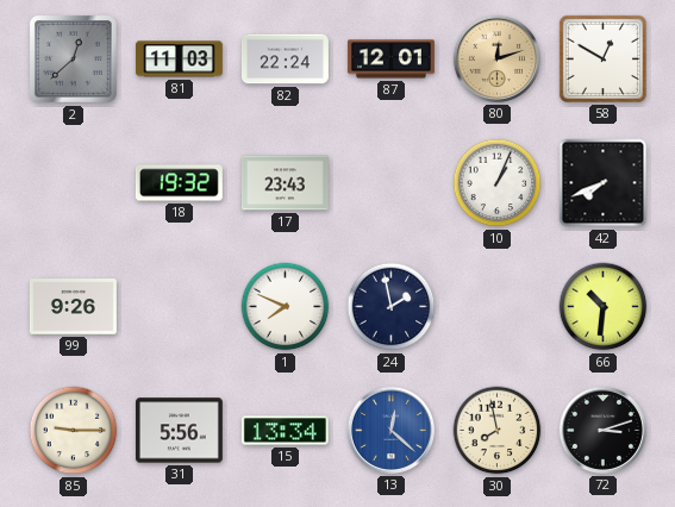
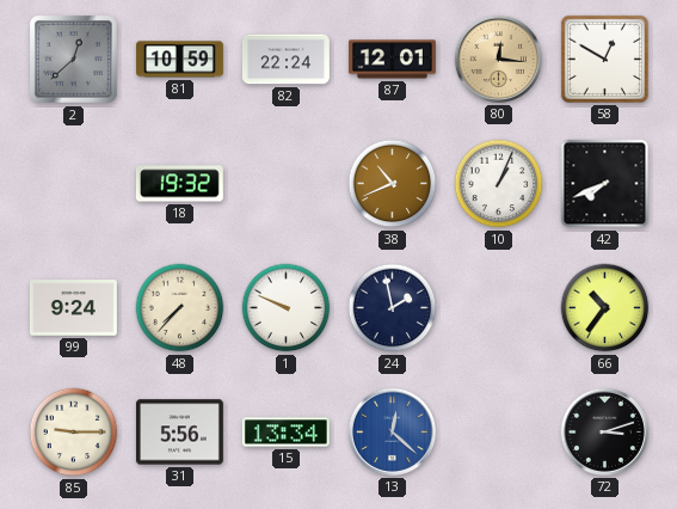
81: 11:03 -> 10:59 (179, 60)
80: 12:12 -> 12:16 (498, 59)
17: 23:43 -> none (285, 183)
38: none -> 10:41 (393, 184)
99: 9:26 -> 9:24 (73, 308)
48: none -> 7:37 (180, 308)
1: 7:49 -> 9:49 (287, 308)
66: 10:31 -> 10:36 (605, 308)
30: 7:58 -> none (498, 431)
